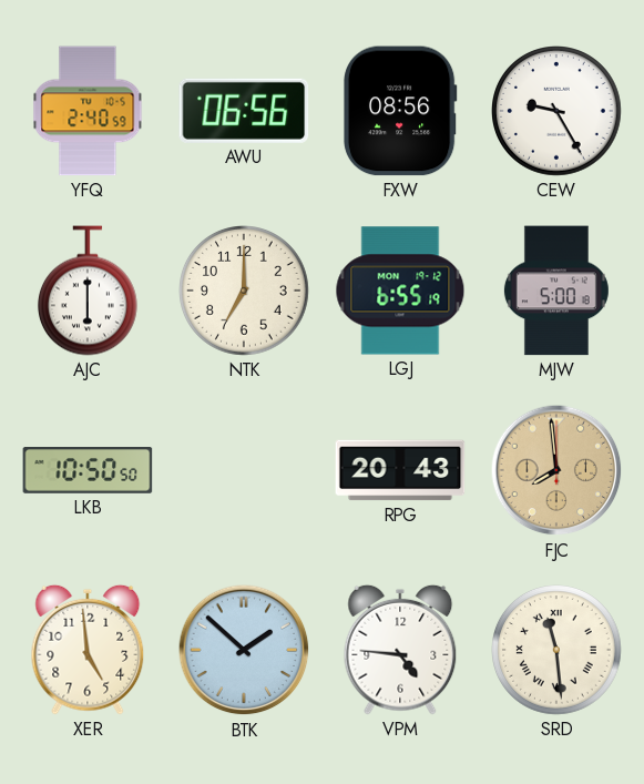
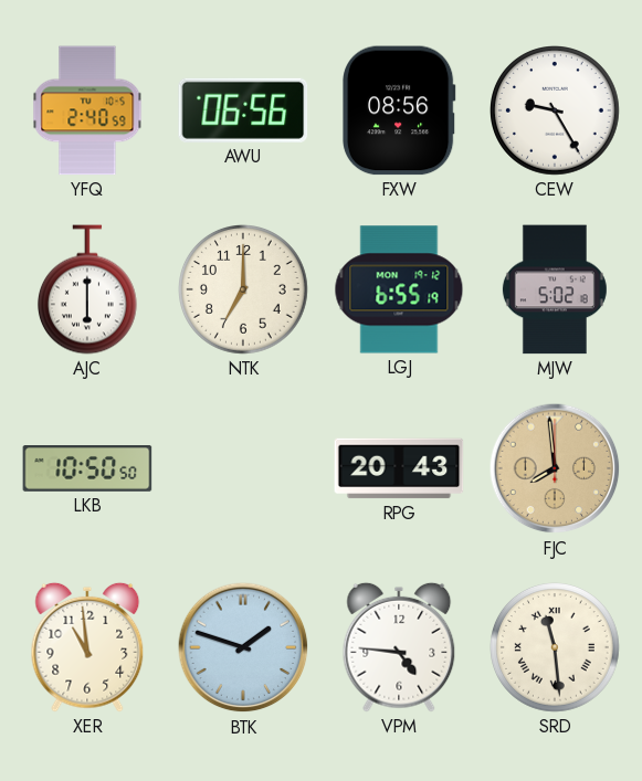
MJW: 5:00 -> 5:02 (555, 289)
XER: 4:59 -> 10:59 (87, 647)
BTK: 1:52 -> 1:48 (243, 647)
